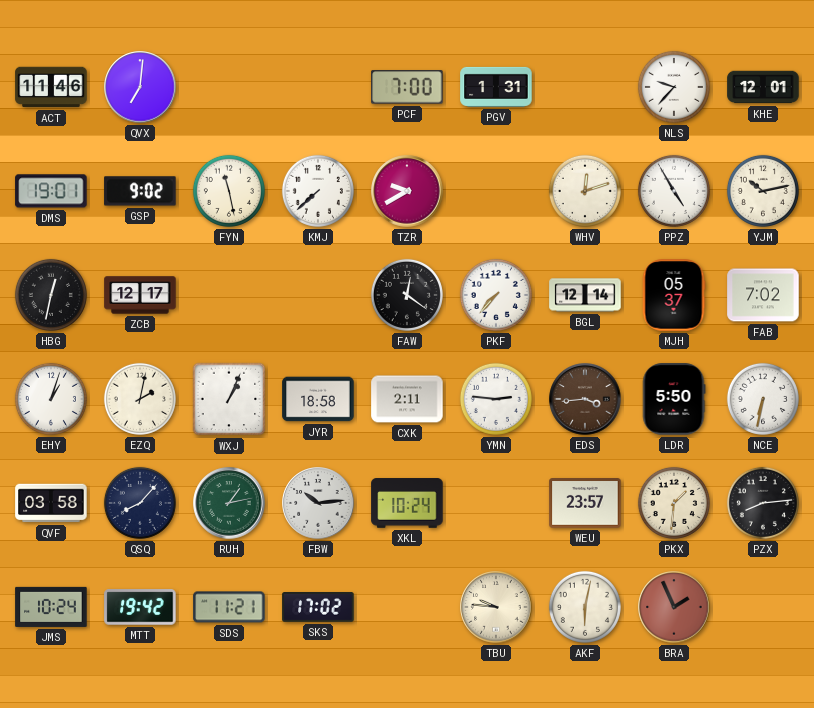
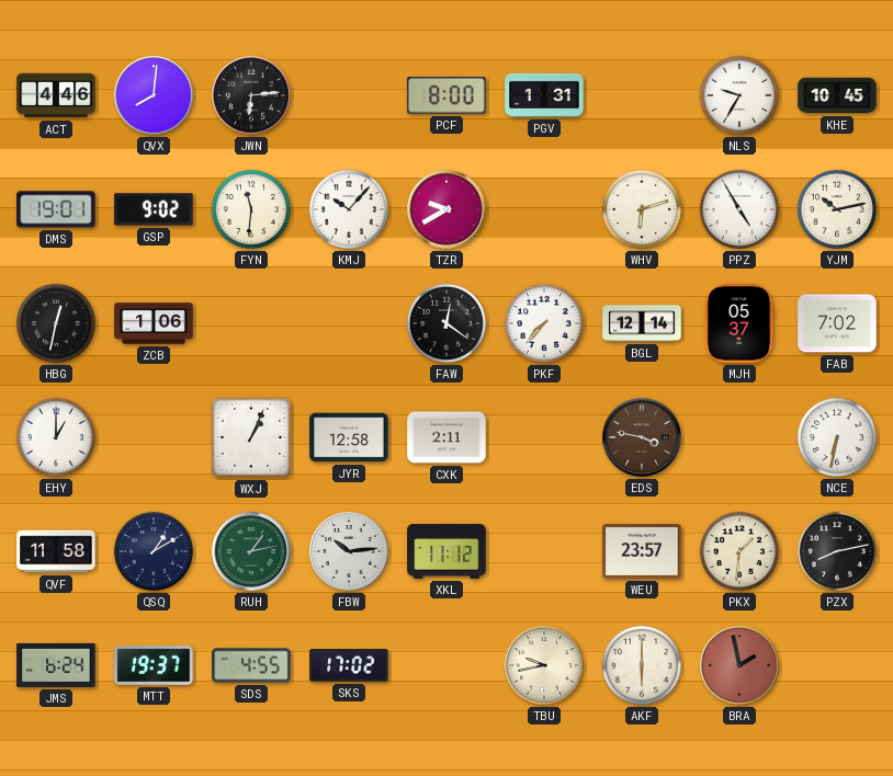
ACT: 11:46 -> 4:46 (56, 95)
QVX: 7:01 -> 8:01 (154, 95)
JWN: none -> 6:14 (251, 95)
PCF: 7:00 -> 8:00 (446, 95)
NLS: 9:37 -> 9:35 (739, 95)
KHE: 12:01 -> 10:45 (837, 95)
FYN: 11:28 -> 11:31 (251, 209)
KMJ: 7:38 -> 10:07 (349, 209)
WHV: 12:12 -> 6:12 (642, 209)
ZCB: 12:17 -> 1:06 (154, 323)
EHY: 1:03 -> 1:00 (56, 437)
EZQ: 2:02 -> none (140, 399)
JYR: 18:58 -> 12:58 (349, 437)
YMN: 2:46 -> none (496, 399)
EDS: 3:44 -> 3:47 (642, 437)
LDR: 5:50 -> none (674, 399)
QVF: 03:58 -> 11:58 (56, 551)
QSQ: 8:07 -> 1:10 (154, 551)
XKL: 10:24 -> 11:12 (446, 551)
PZX: 8:14 -> 8:13 (837, 551)
JMS: 10:24 -> 6:24 (56, 665)
MTT: 19:42 -> 19:37 (154, 665)
SDS: 11:21 -> 4:55 (251, 665)
TBU: 9:46 -> 9:43 (544, 665)
AKF: 6:02 -> 6:00 (642, 665)
BRA: 1:56 -> 1:58 (739, 665)
